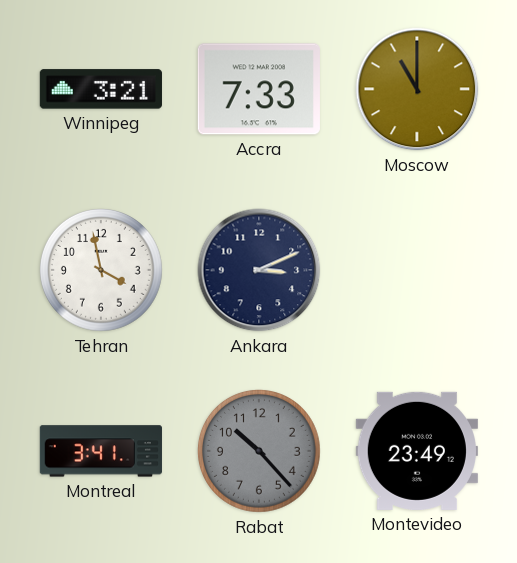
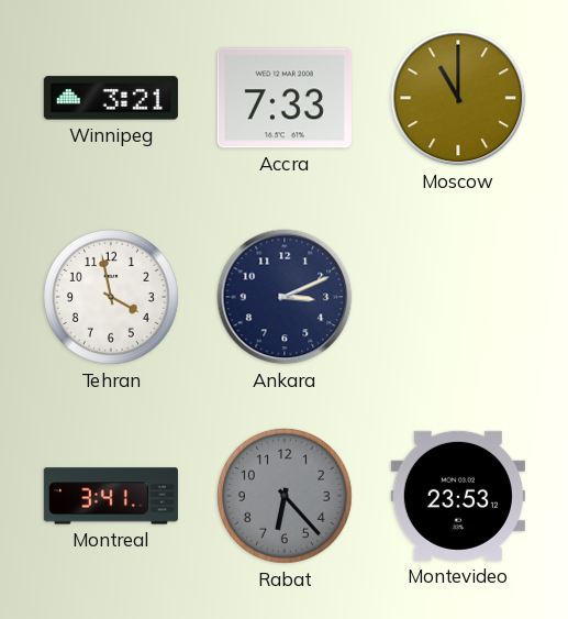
Rabat: 10:23 -> 6:23 (285, 496)
Montevideo: 23:49 -> 23:53 (458, 496)
